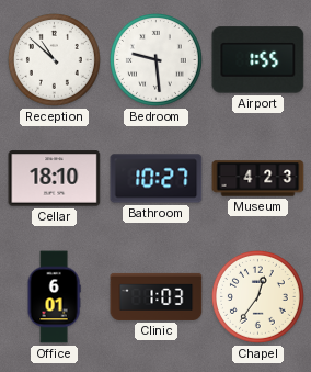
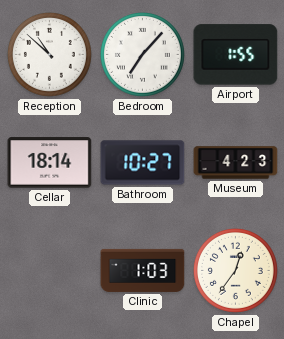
Bedroom: 9:29 -> 7:07 (142, 54)
Cellar: 18:10 -> 18:14 (50, 163)
Office: 6:01 -> none (54, 297)
